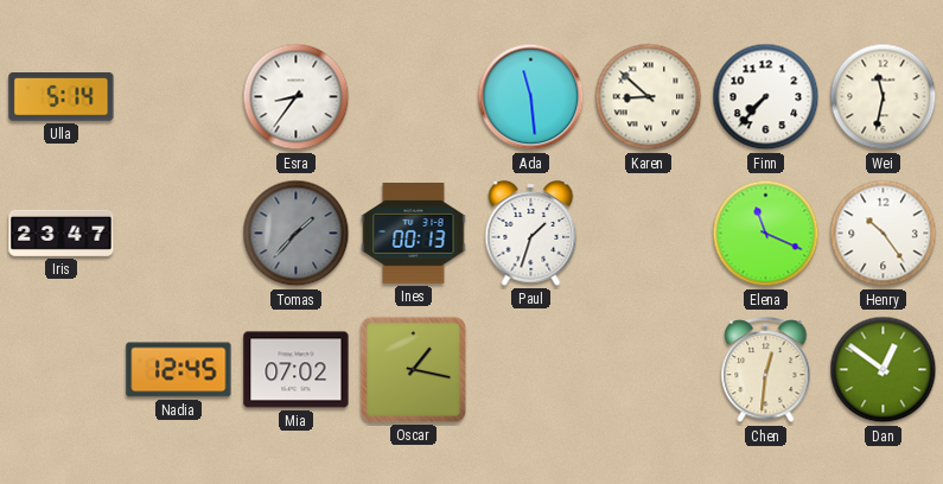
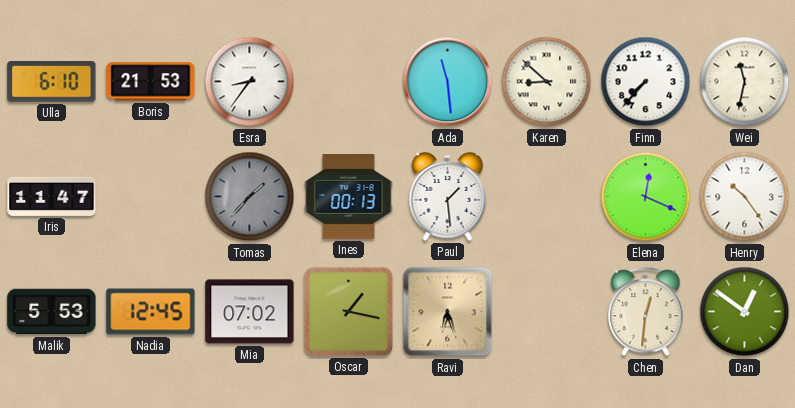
Ulla: 5:14 -> 6:10 (52, 82)
Boris: none -> 21:53 (151, 82)
Iris: 23:47 -> 11:47 (52, 196)
Paul: 1:33 -> 1:29 (448, 197)
Elena: 11:19 -> 12:19 (646, 197)
Malik: none -> 5:53 (52, 312)
Ravi: none -> 6:27 (448, 312)
